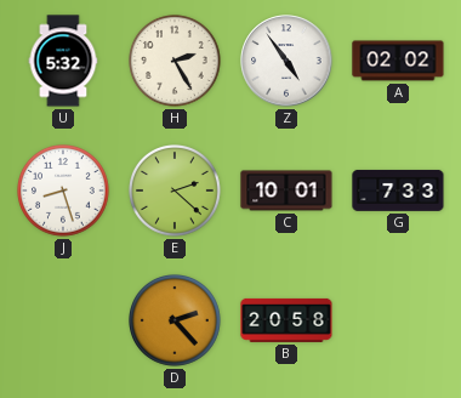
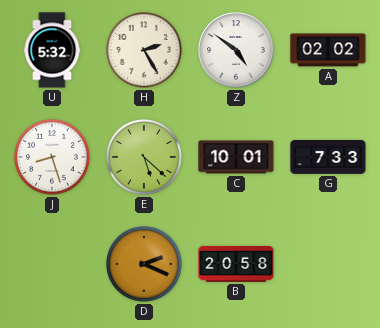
Z: 4:54 -> 4:51 (236, 50)
E: 2:22 -> 5:22 (145, 158)
D: 2:23 -> 2:19 (145, 265)
